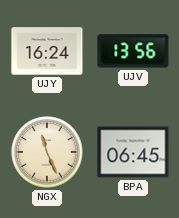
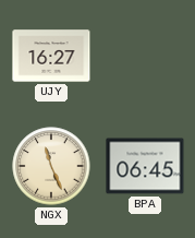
UJY: 16:24 -> 16:27 (51, 56)
UJV: 13:56 -> none (133, 51)
